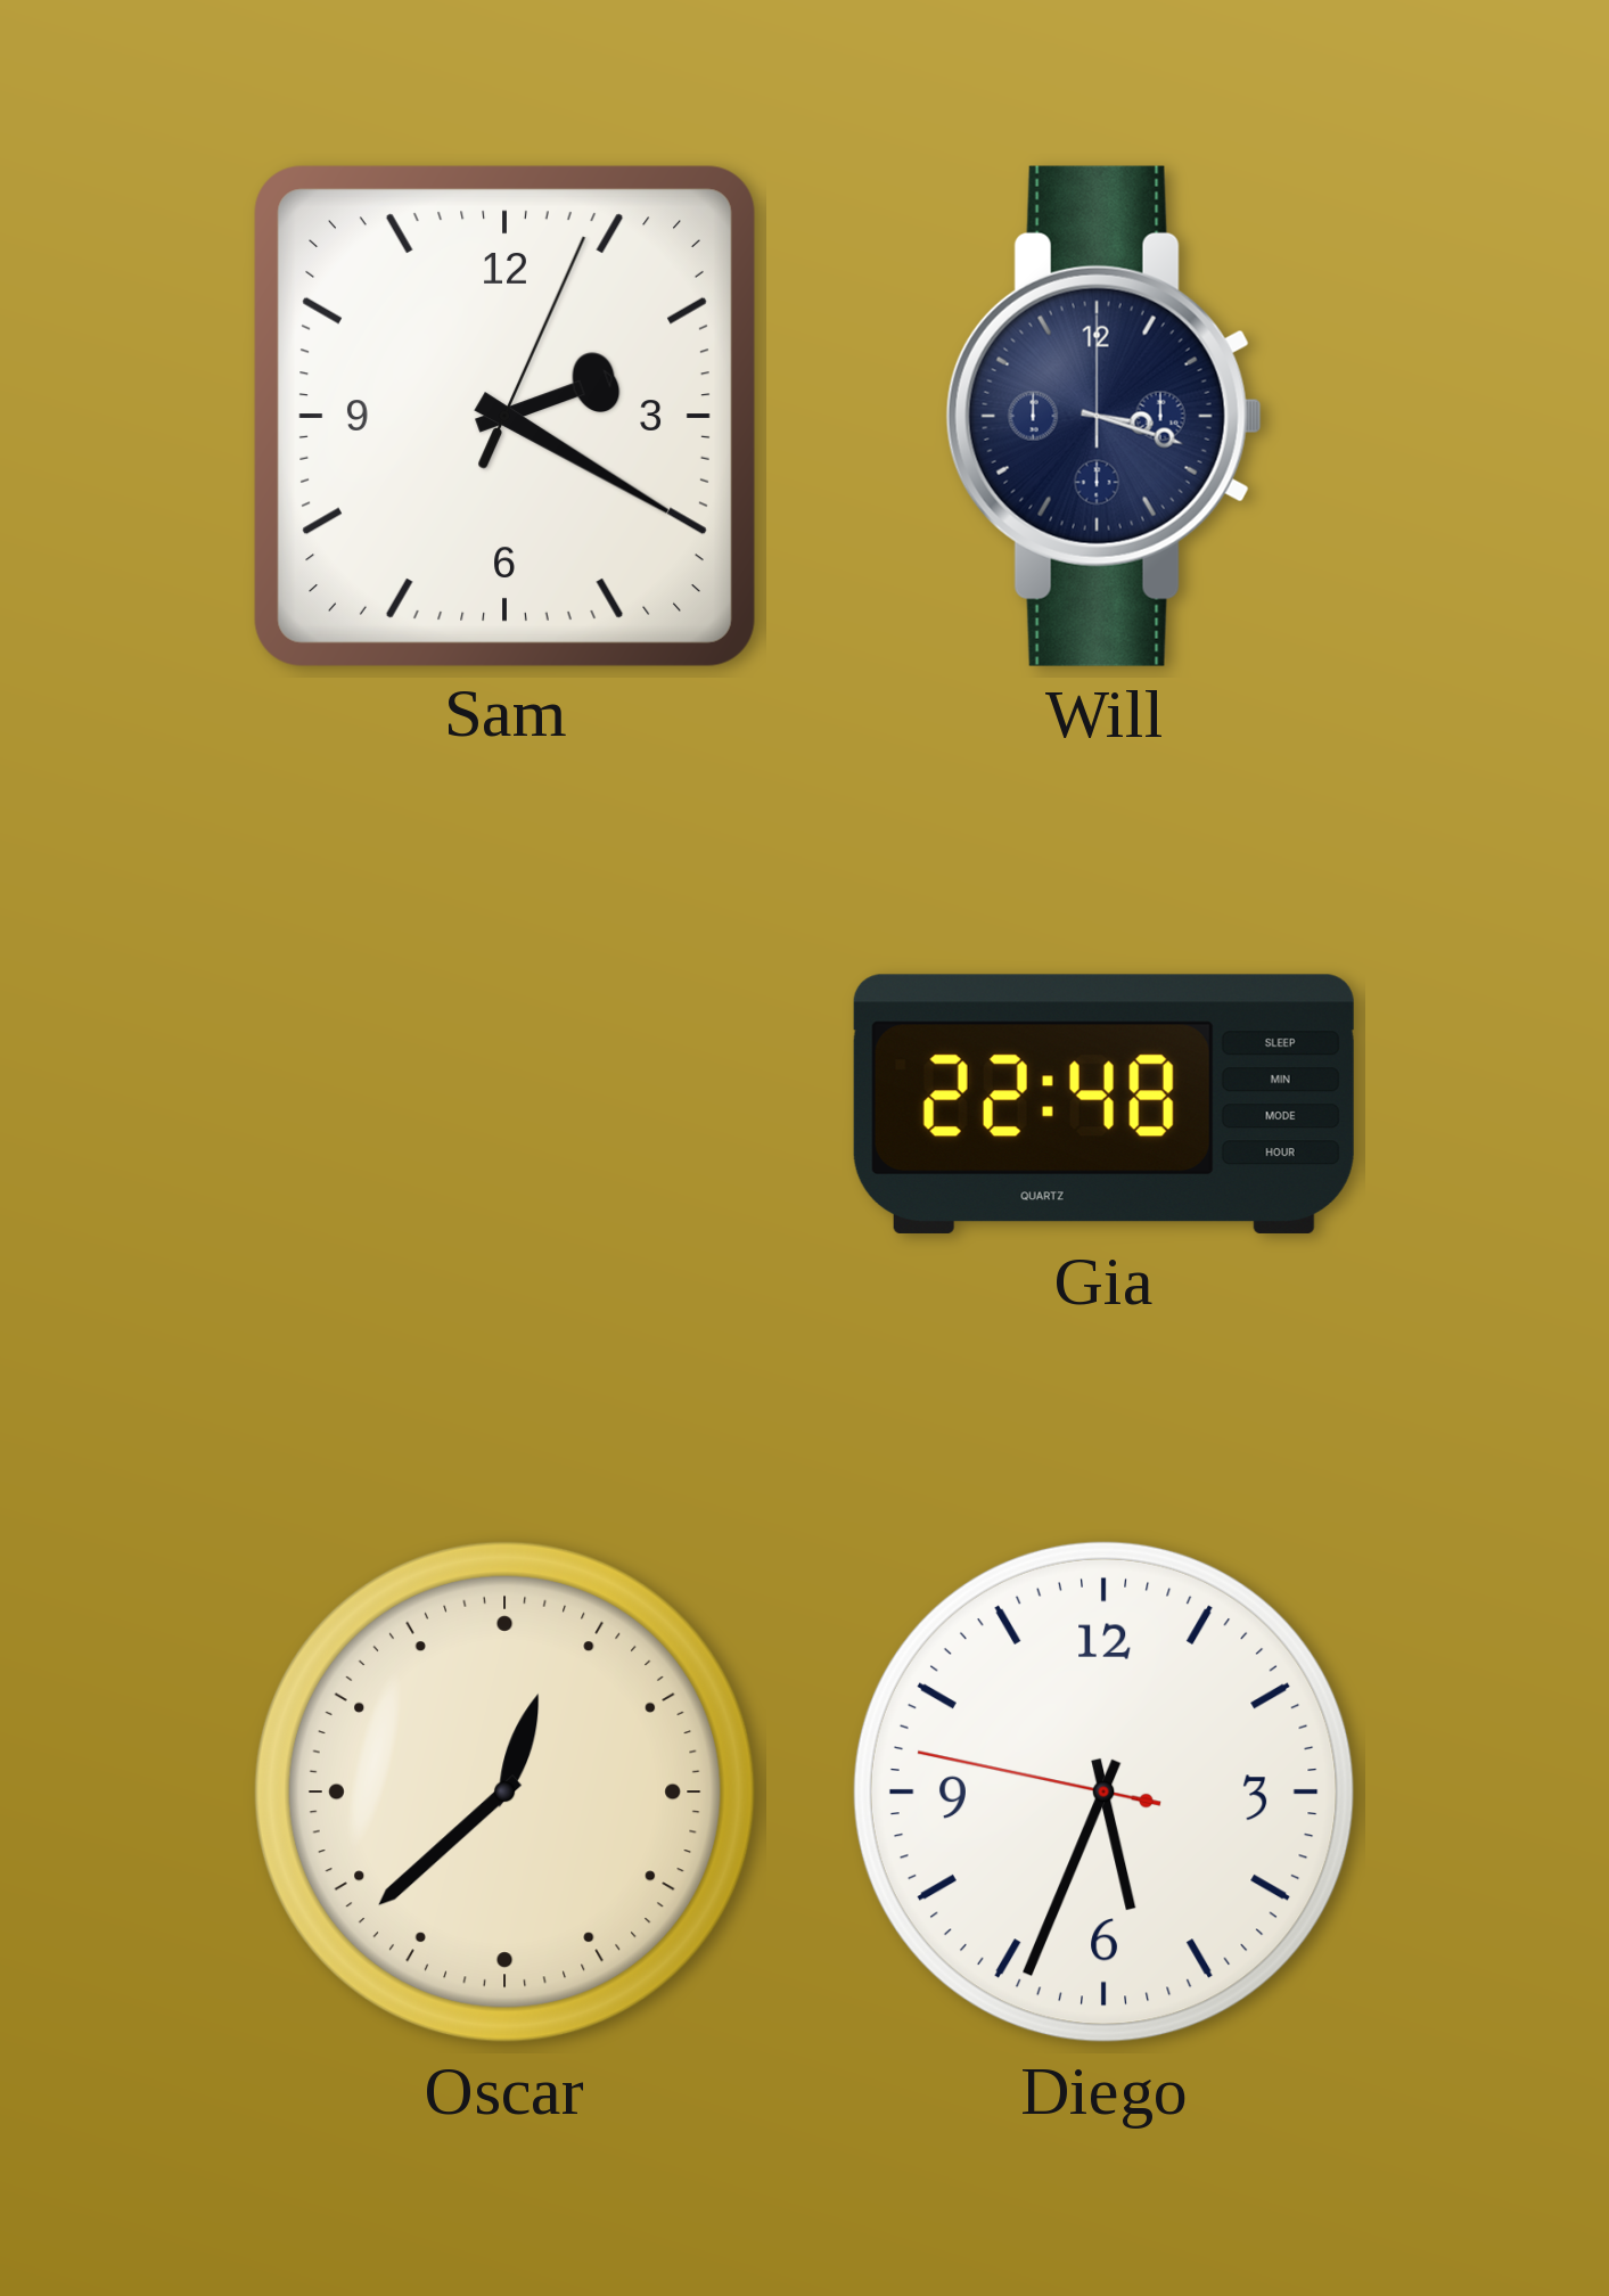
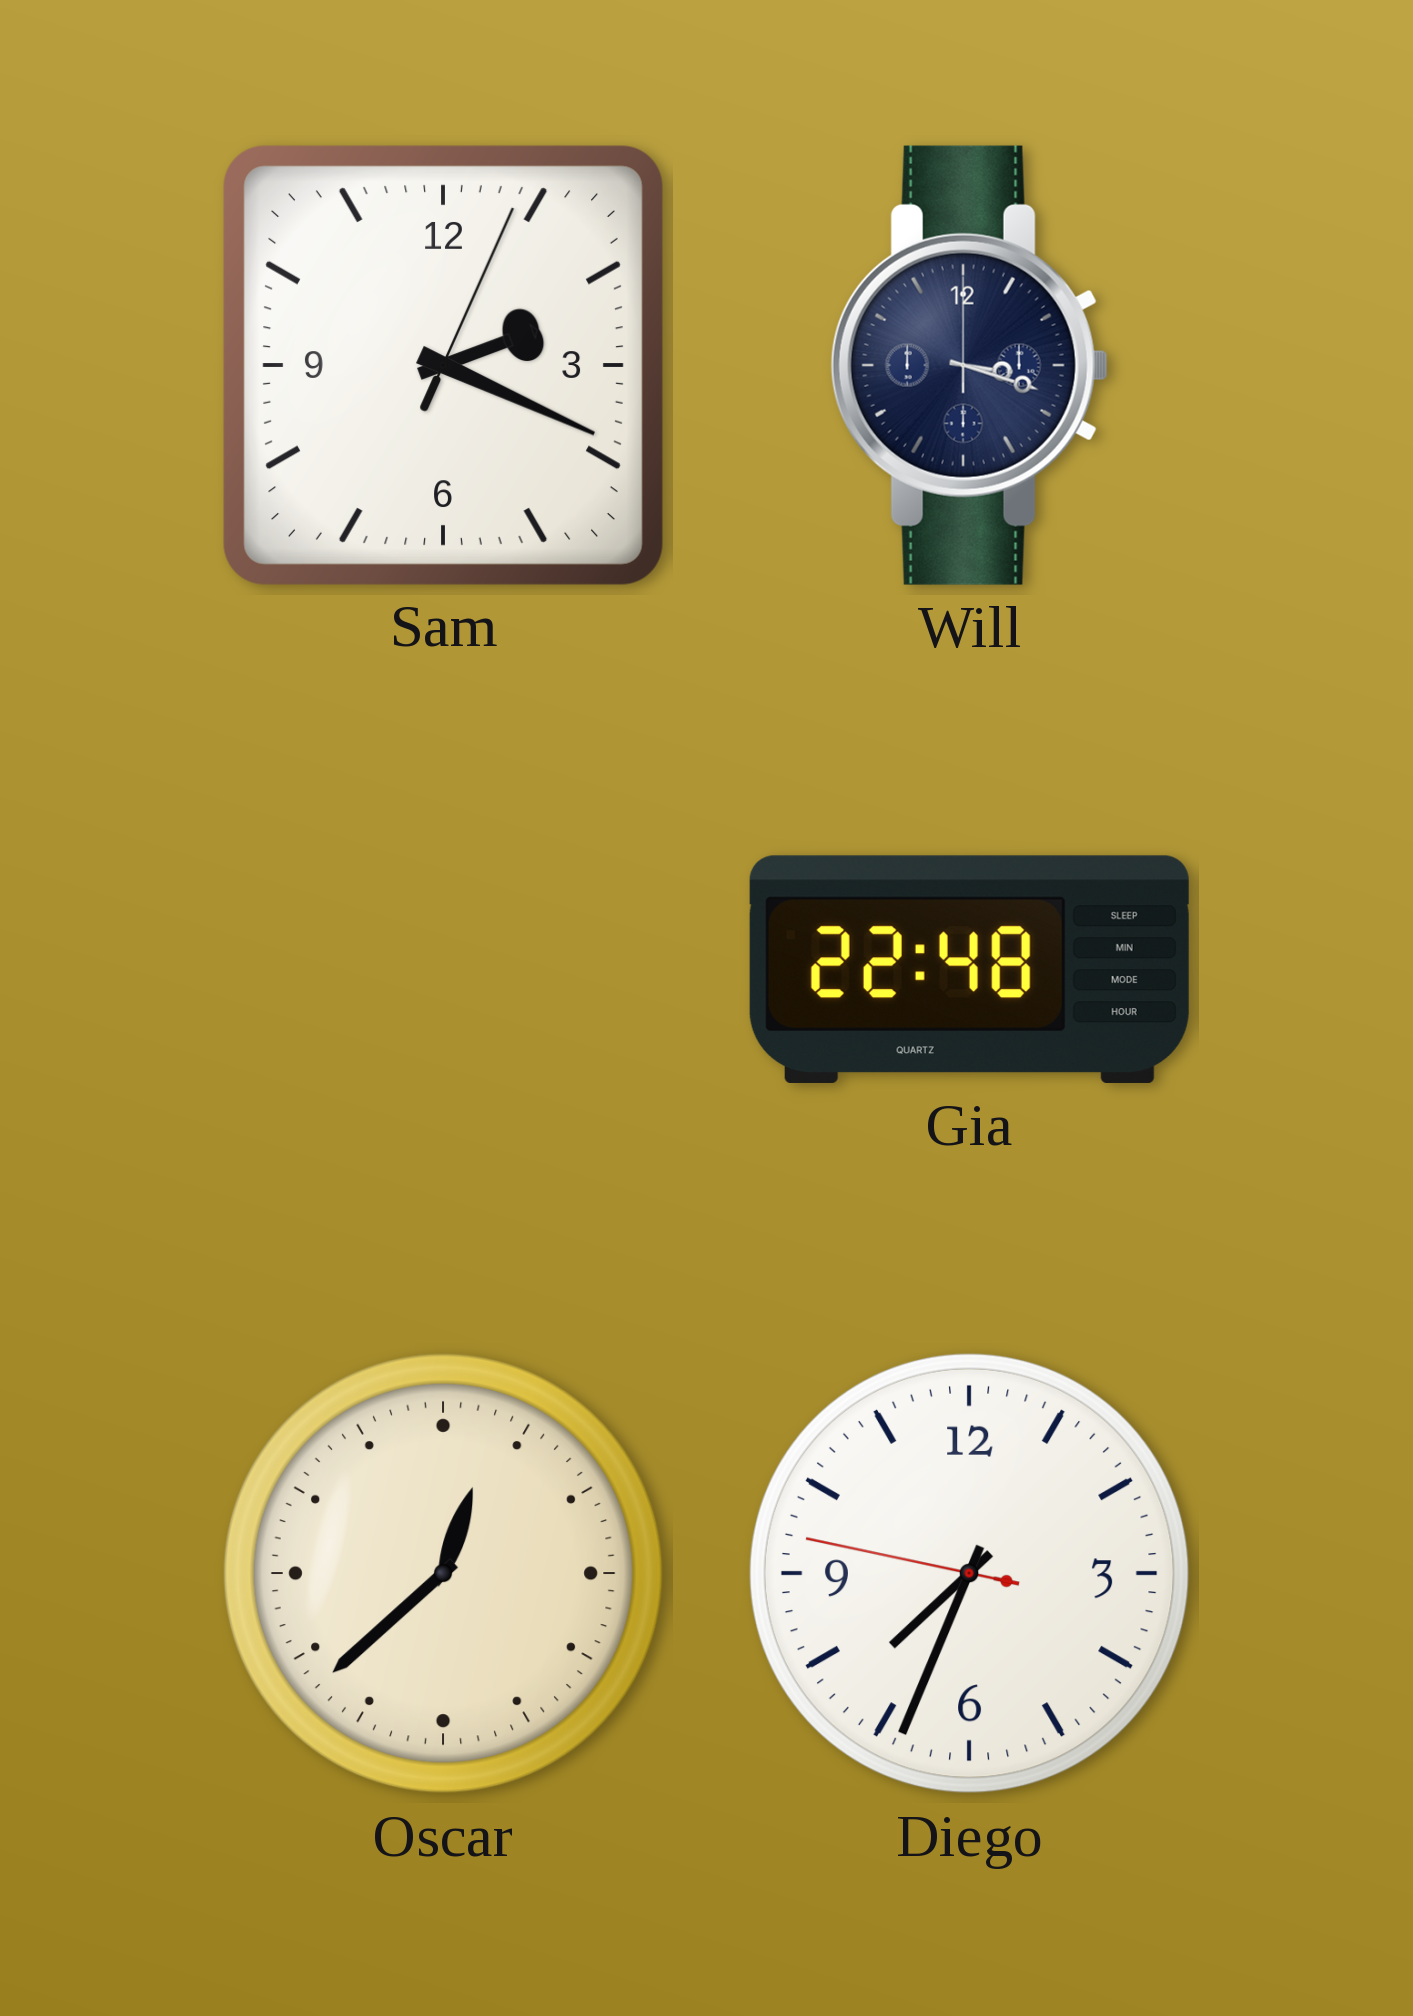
Sam: 2:20 -> 2:19 (443, 365)
Diego: 5:33 -> 7:33 (969, 1573)
